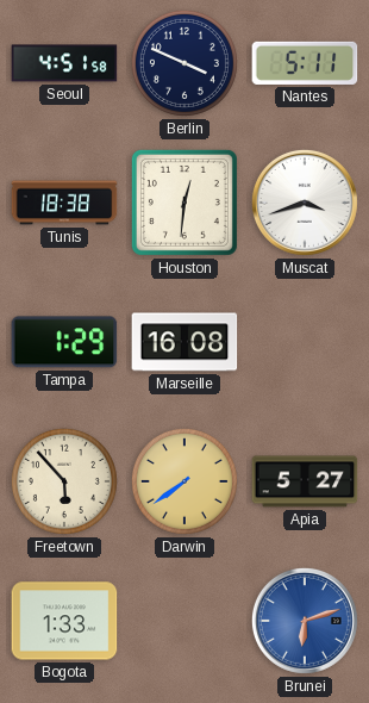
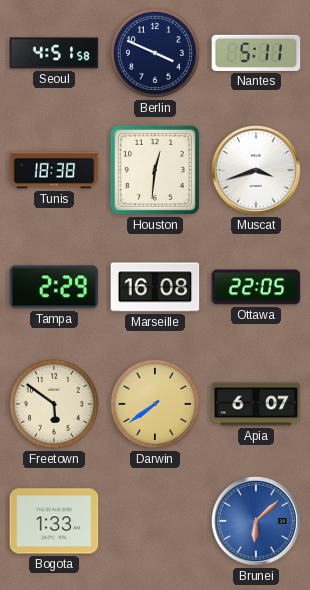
Tampa: 1:29 -> 2:29 (54, 287)
Ottawa: none -> 22:05 (256, 287)
Freetown: 5:53 -> 5:51 (54, 404)
Apia: 5:27 -> 6:07 (256, 404)
Brunei: 6:12 -> 6:08 (256, 521)
